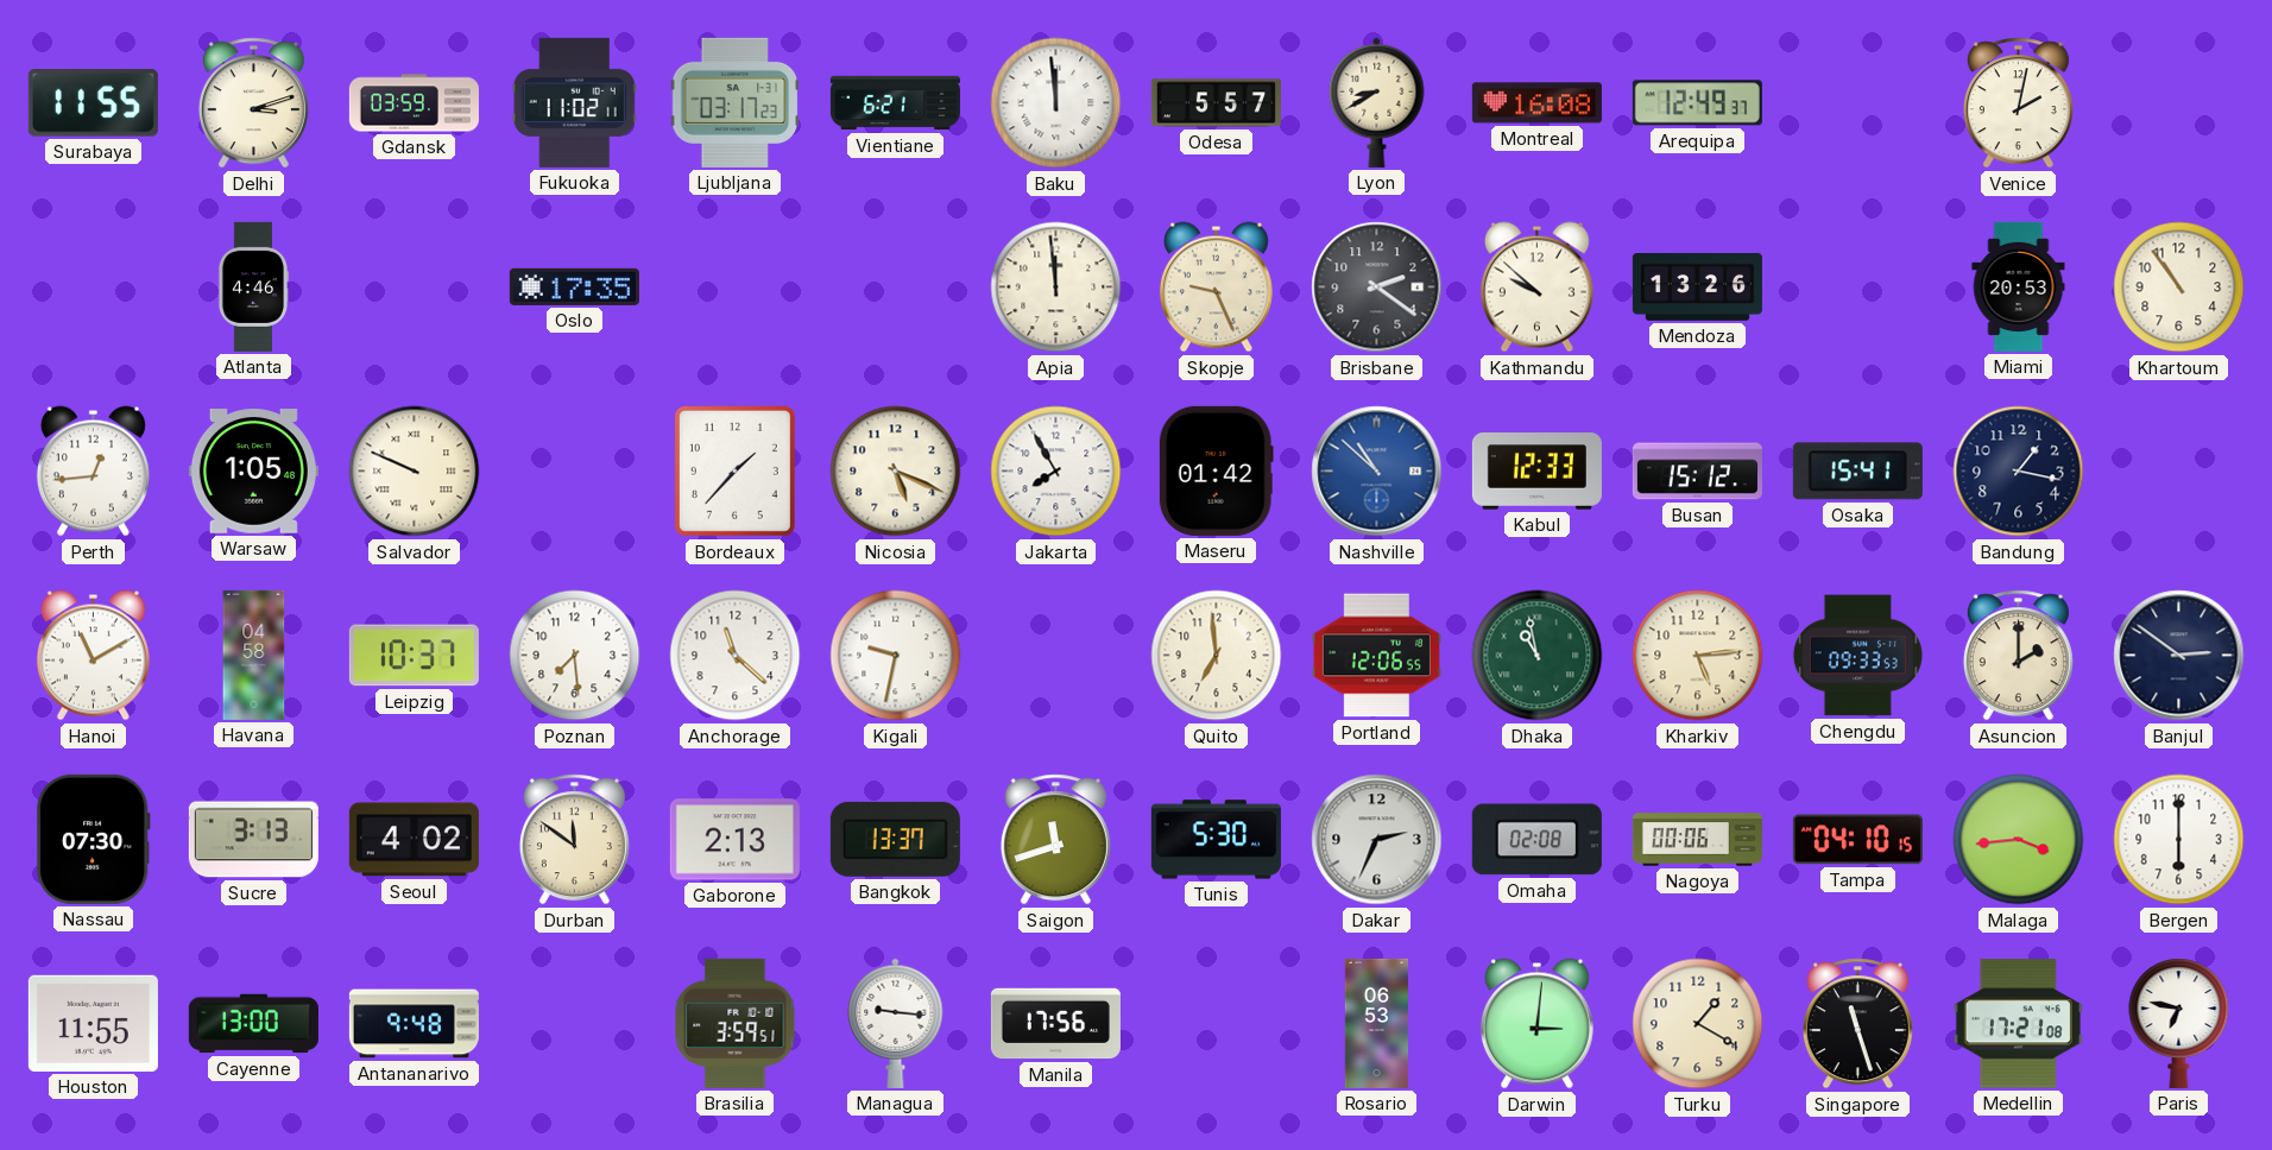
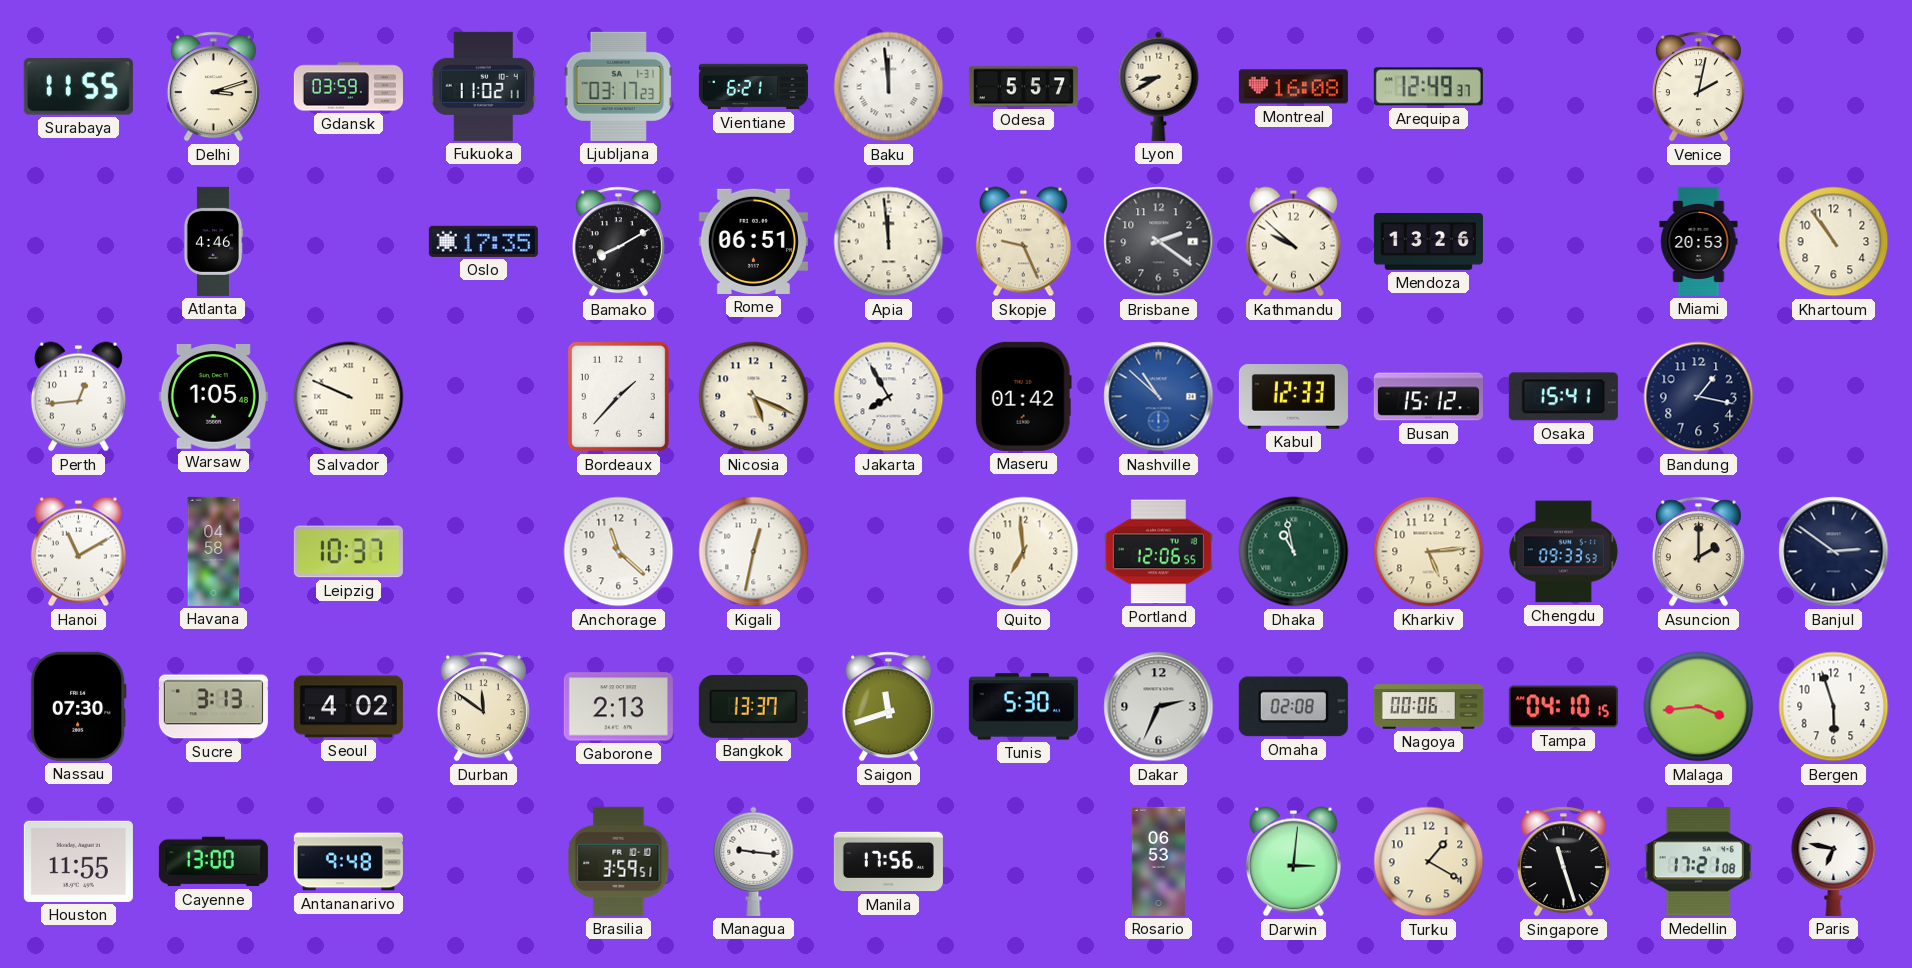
Bamako: none -> 8:10 (618, 242)
Rome: none -> 06:51 (753, 241)
Poznan: 7:29 -> none (575, 656)
Kigali: 9:32 -> 12:32 (754, 552)
Bergen: 6:00 -> 5:57 (1834, 707)
